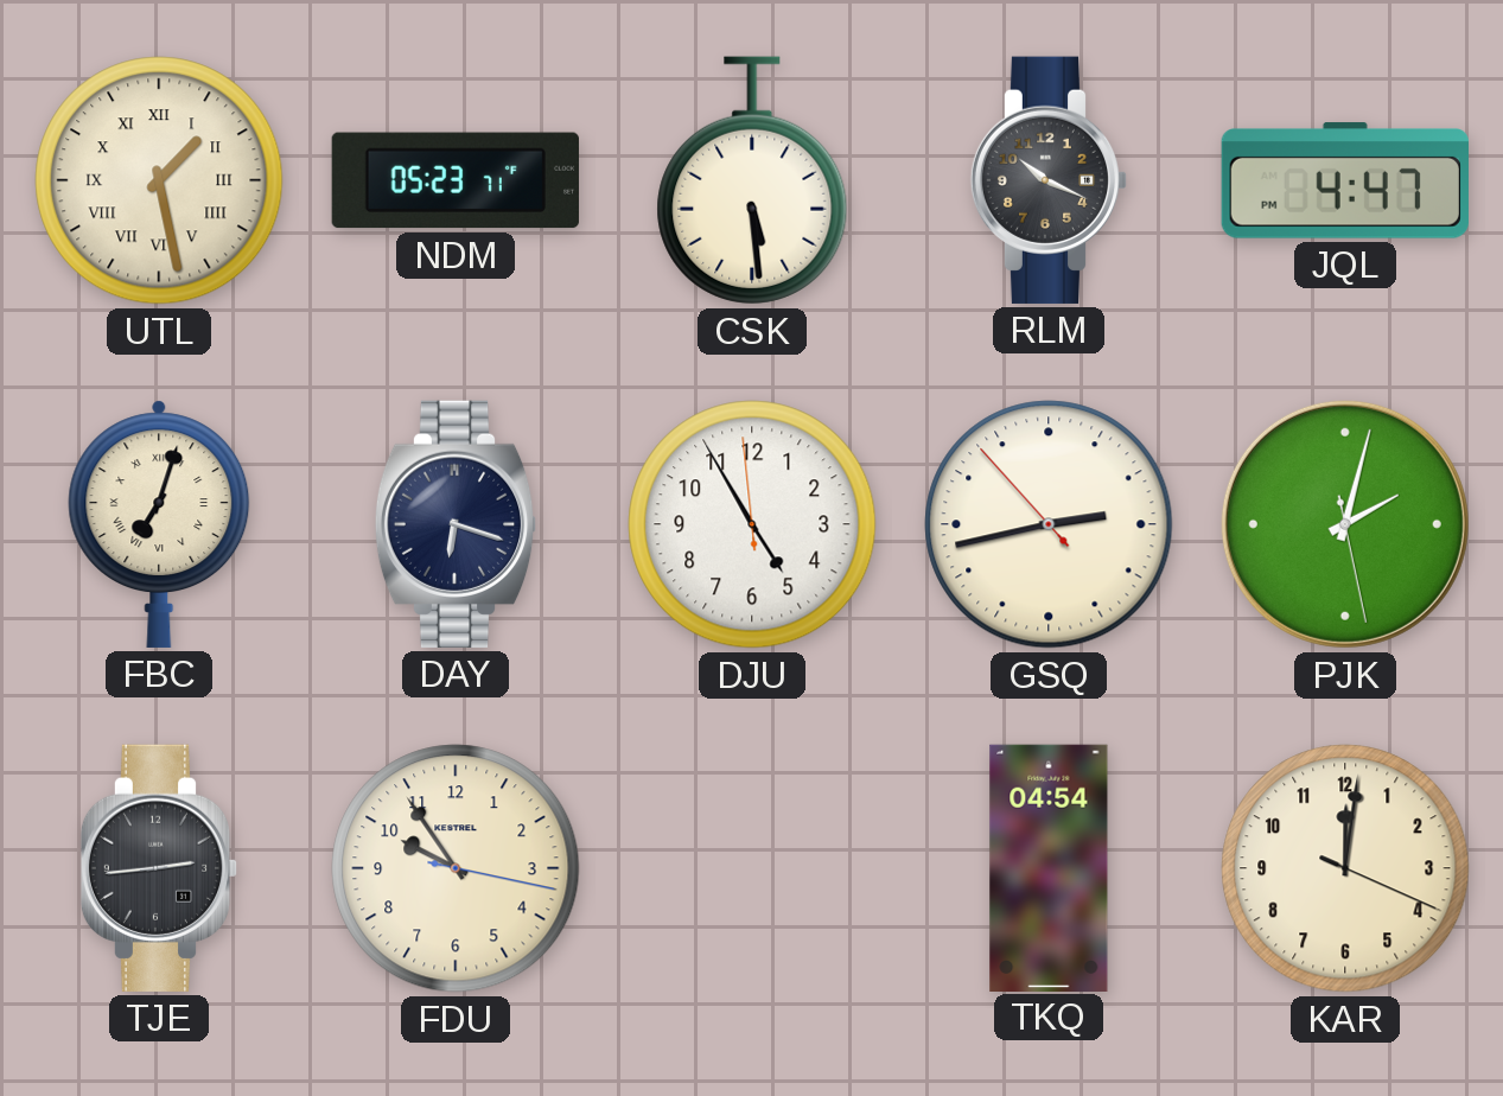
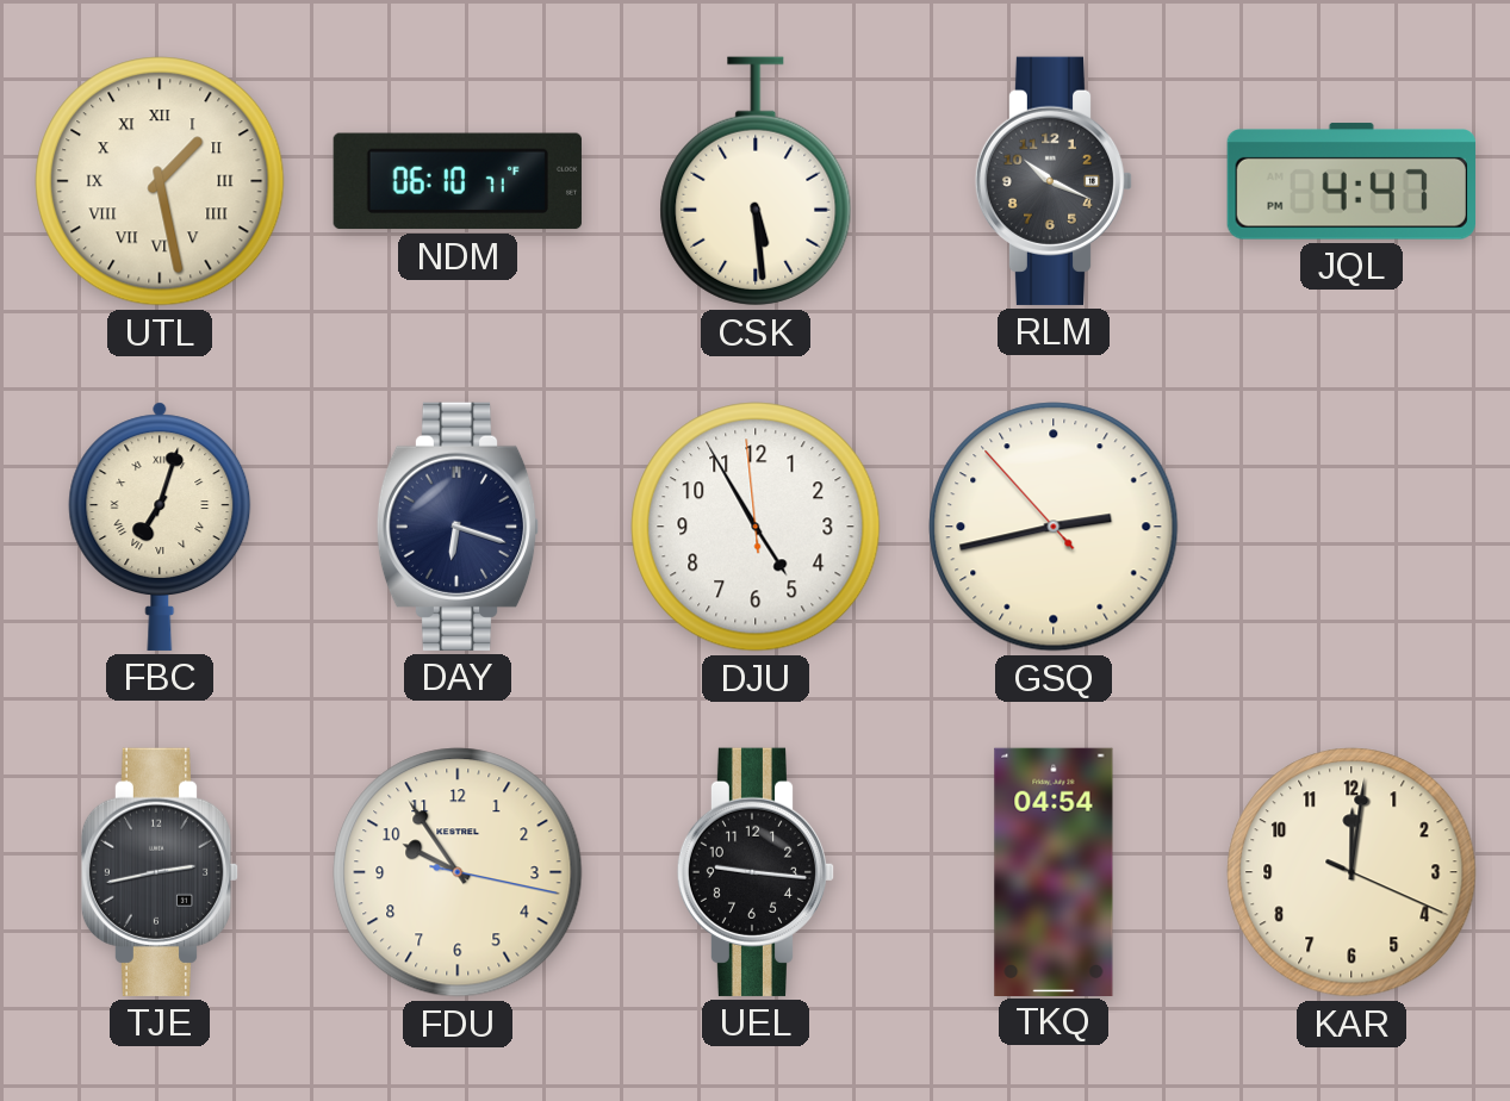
NDM: 05:23 -> 06:10 (458, 181)
PJK: 2:02 -> none (1345, 524)
TJE: 2:44 -> 2:43 (160, 872)
UEL: none -> 9:16 (756, 872)
